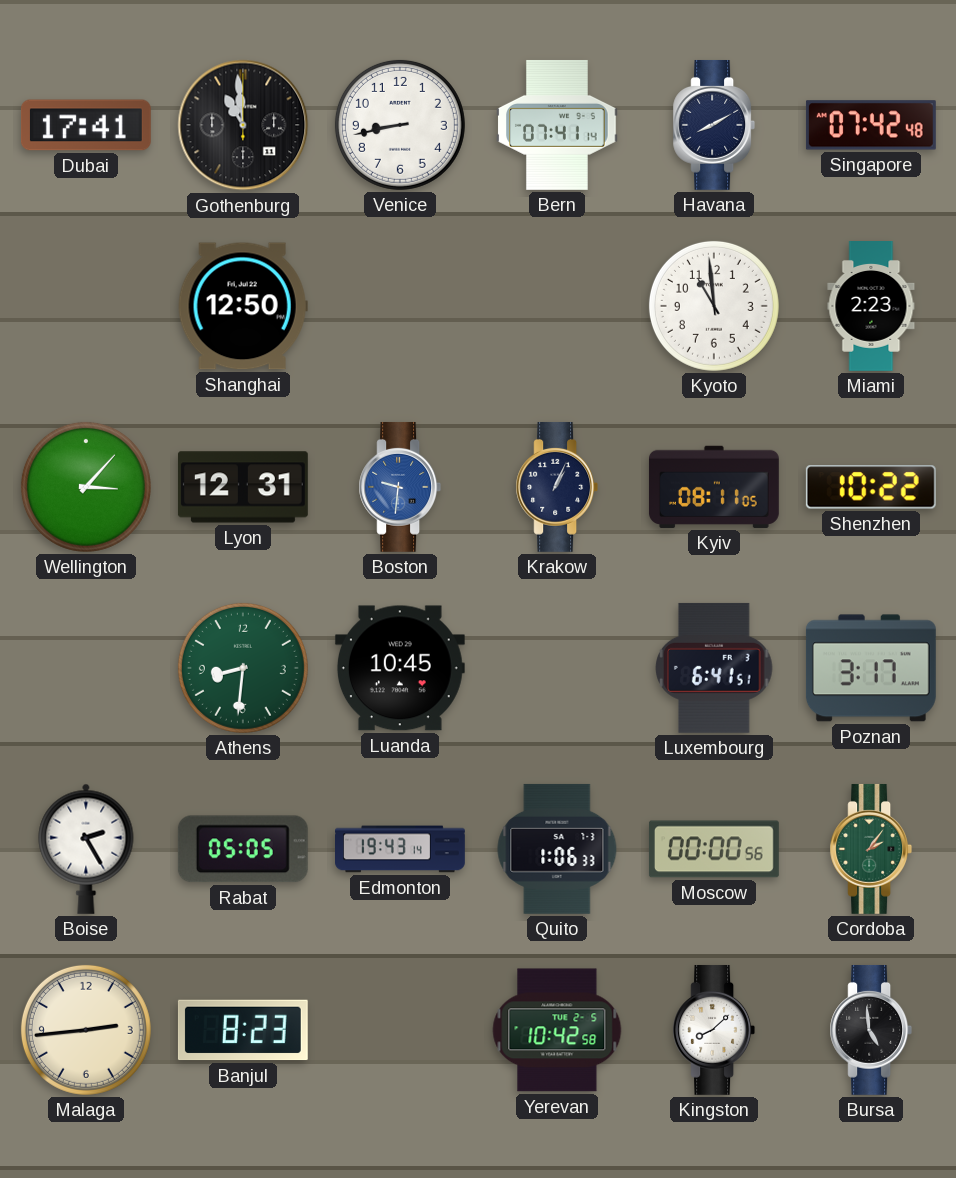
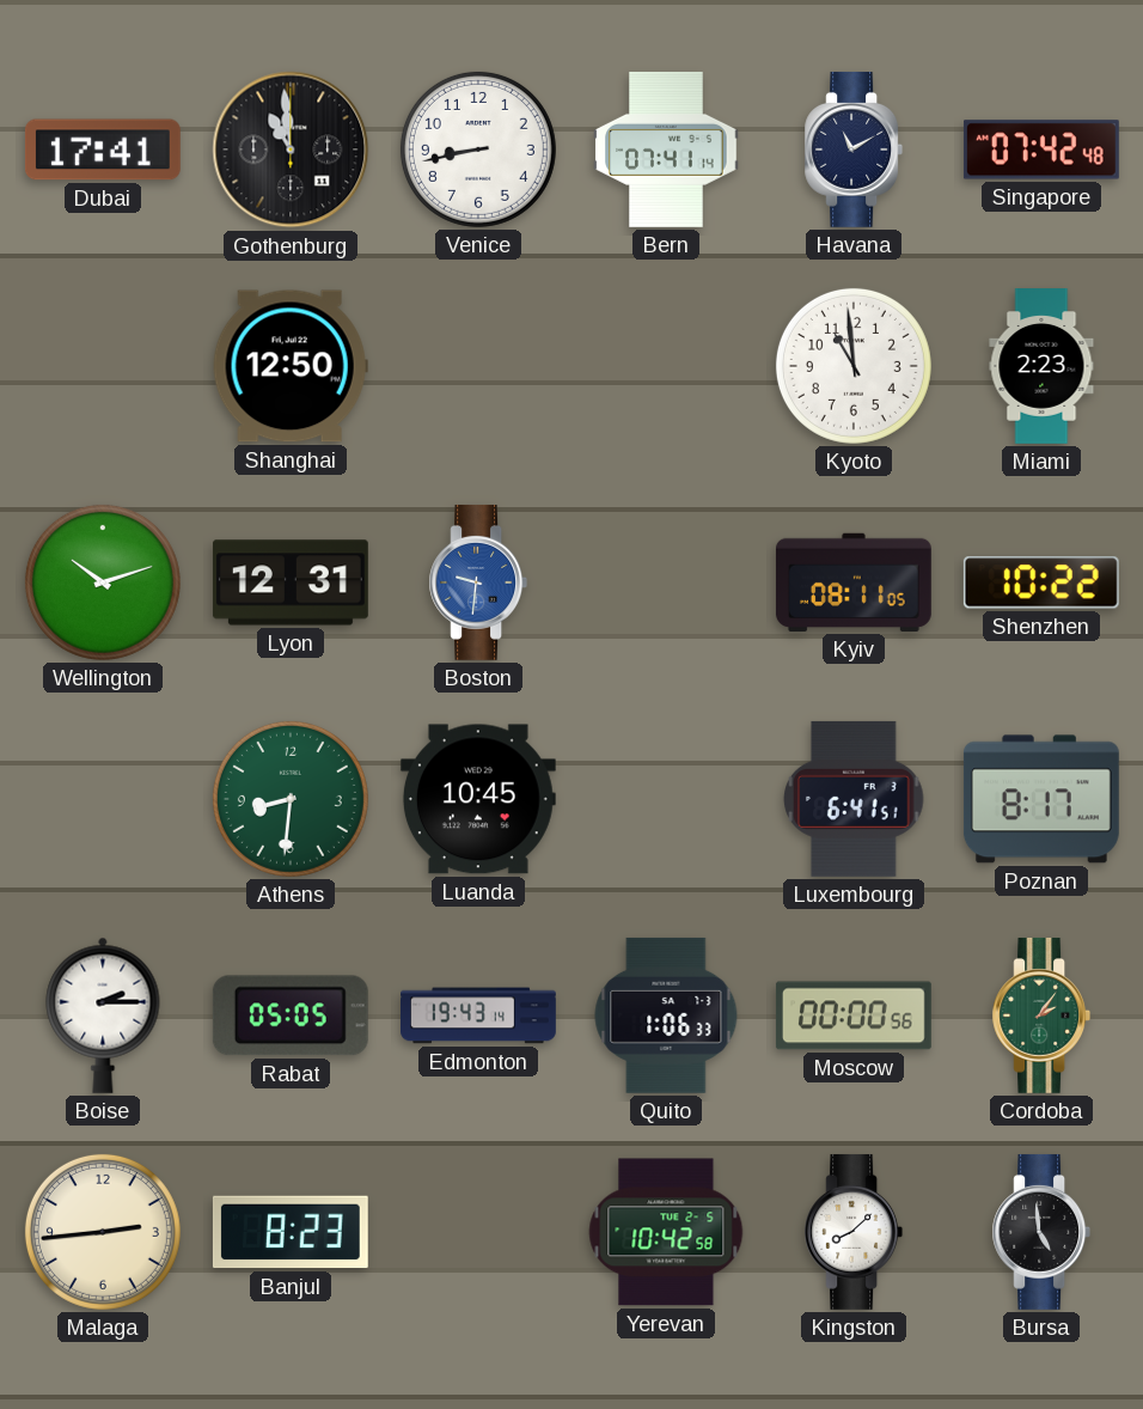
Havana: 8:10 -> 11:10 (854, 150)
Wellington: 3:07 -> 10:12 (103, 582)
Krakow: 1:04 -> none (557, 487)
Poznan: 3:17 -> 8:17 (1041, 799)
Boise: 2:25 -> 2:15 (103, 1015)
